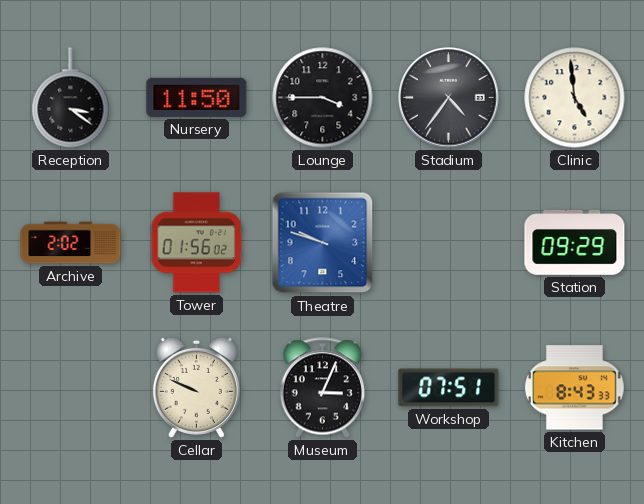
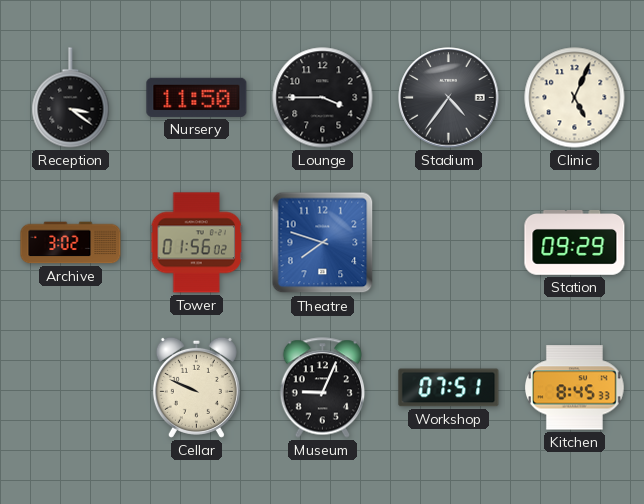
Clinic: 4:59 -> 5:04 (575, 98)
Archive: 2:02 -> 3:02 (71, 243)
Theatre: 9:48 -> 7:48 (323, 243)
Museum: 3:04 -> 9:04 (323, 388)
Kitchen: 8:43 -> 8:45 (575, 388)
